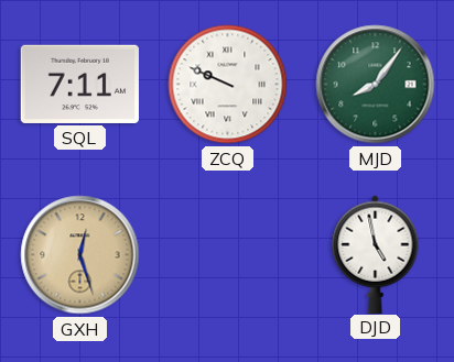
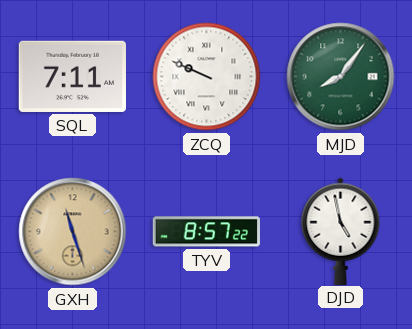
GXH: 12:27 -> 11:27 (73, 232)
TYV: none -> 8:57 (206, 232)
